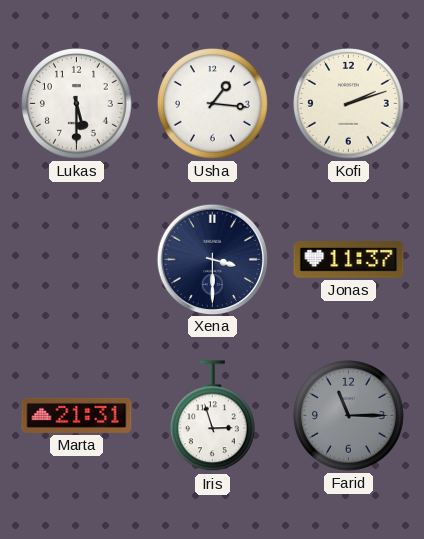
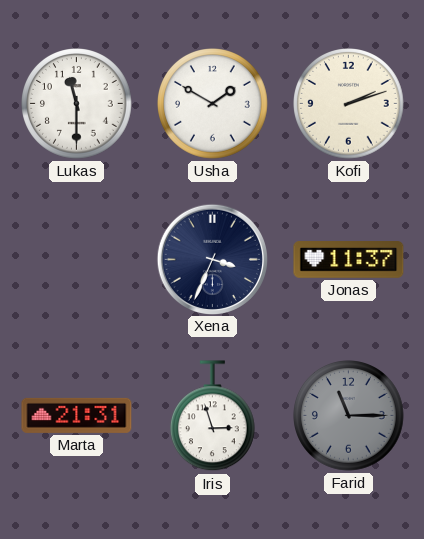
Lukas: 5:30 -> 11:30 (77, 104)
Usha: 1:16 -> 1:50 (213, 104)
Xena: 3:30 -> 3:34 (212, 259)
